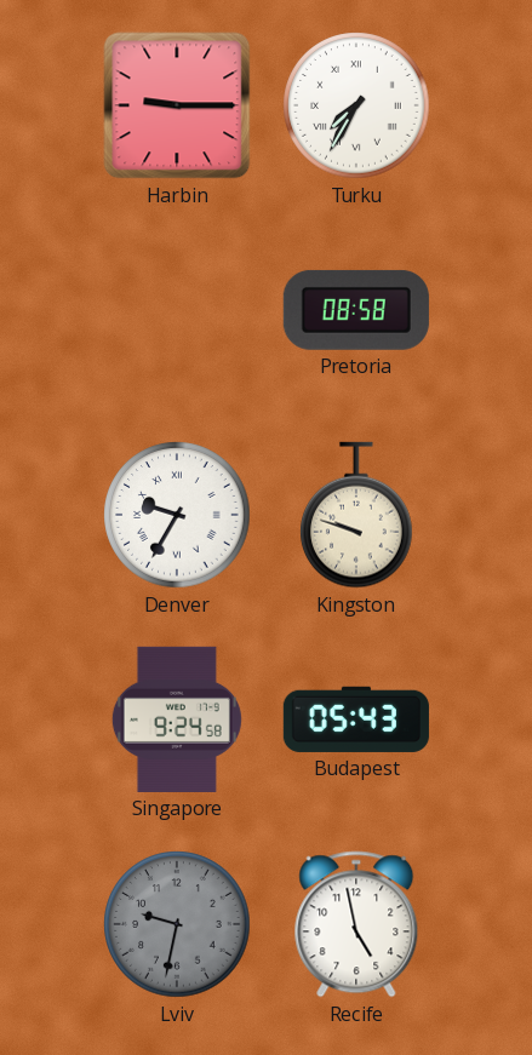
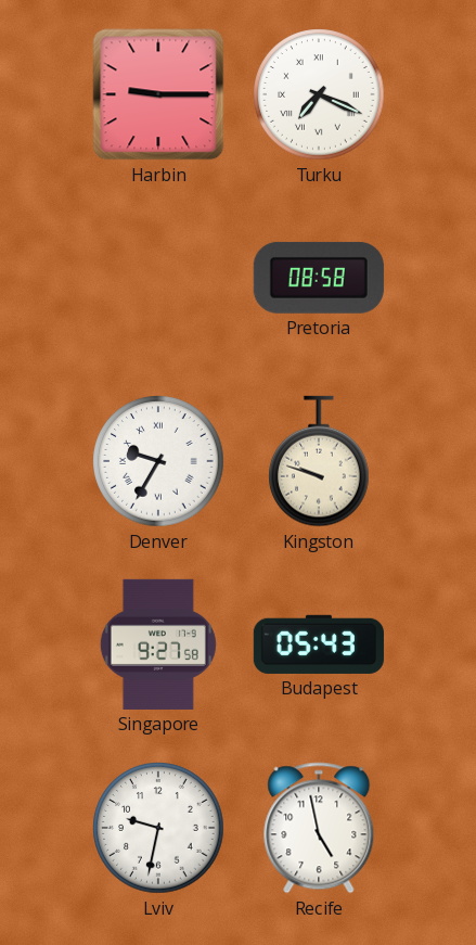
Turku: 7:35 -> 7:19 (319, 94)
Singapore: 9:24 -> 9:27 (158, 644)
Lviv dial: grey -> white (158, 828)
